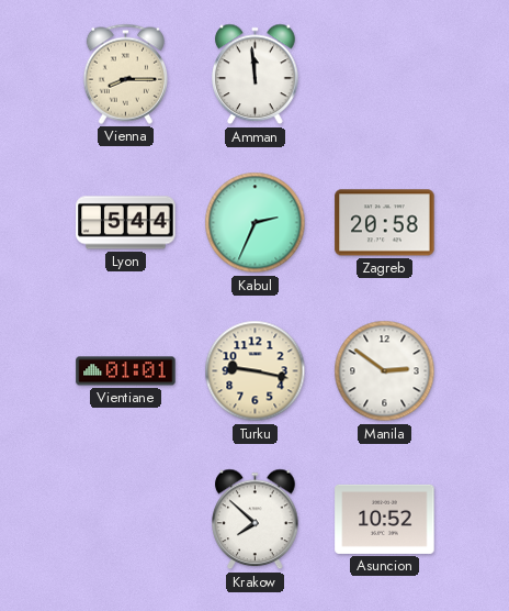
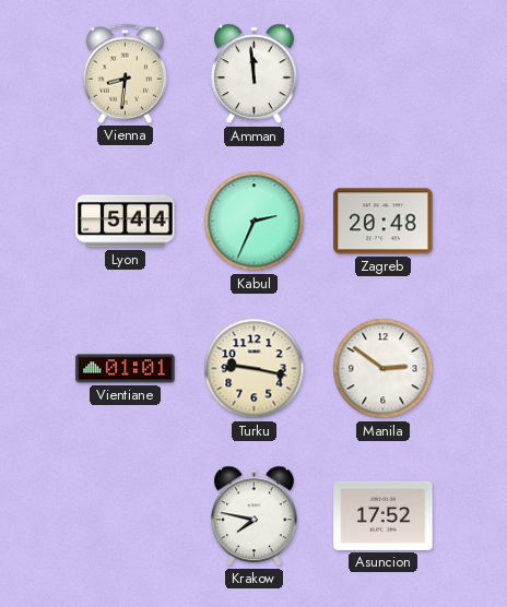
Vienna: 8:15 -> 8:31 (125, 73)
Zagreb: 20:58 -> 20:48 (384, 222)
Krakow: 7:52 -> 7:47 (255, 516)
Asuncion: 10:52 -> 17:52 (384, 515)
